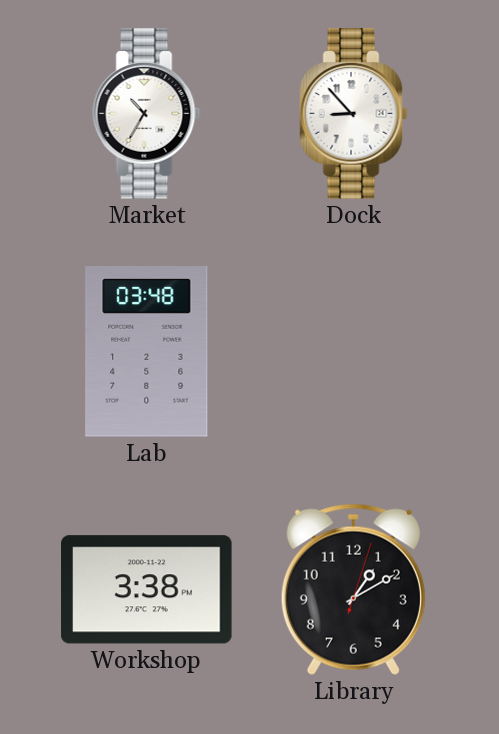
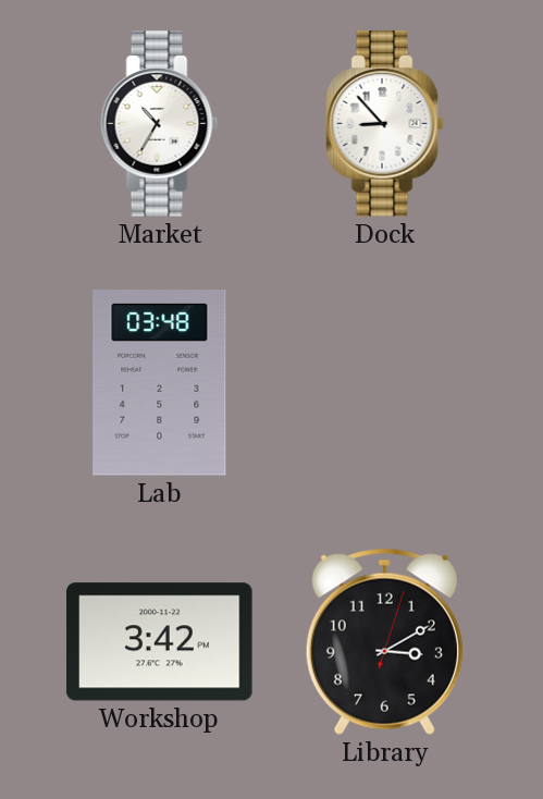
Workshop: 3:38 -> 3:42 (160, 642)
Library: 1:10 -> 3:10 (384, 641)
